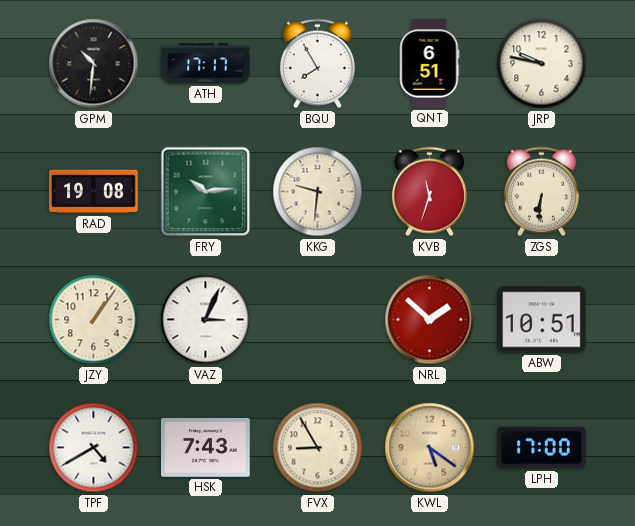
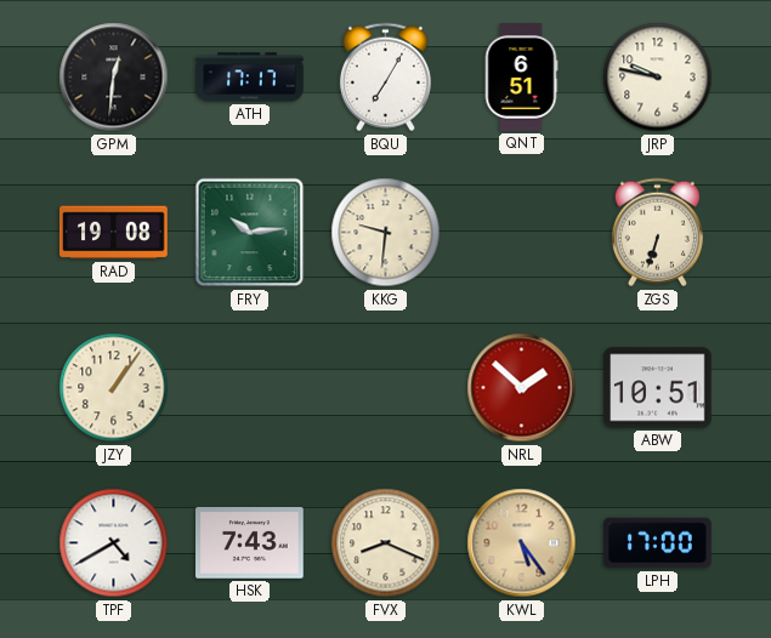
GPM: 10:31 -> 12:31 (114, 78)
BQU: 7:55 -> 7:05 (385, 78)
KVB: 11:33 -> none (429, 192)
ZGS: 6:31 -> 6:33 (657, 233)
VAZ: 3:04 -> none (206, 320)
FVX: 8:55 -> 8:19 (386, 543)
KWL: 5:21 -> 5:24 (522, 543)
